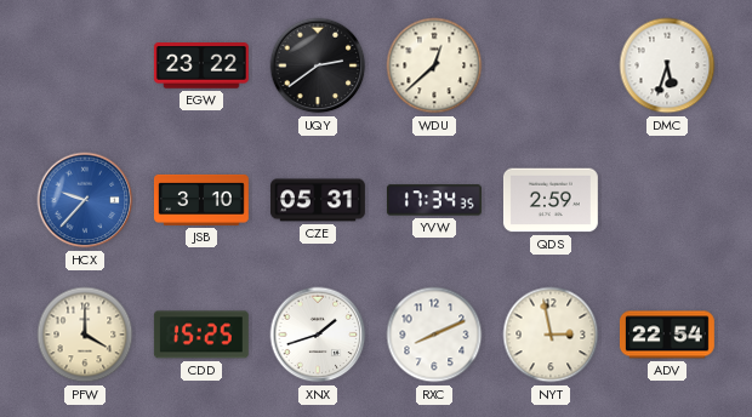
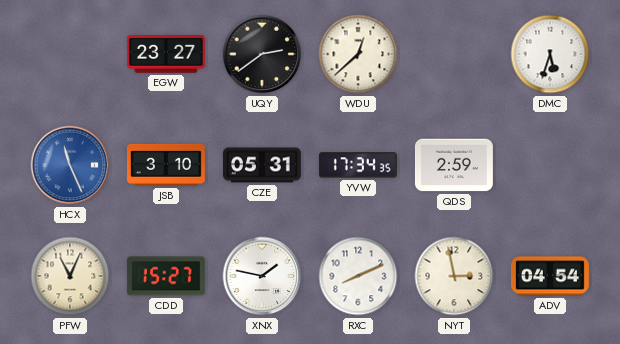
EGW: 23:22 -> 23:27 (166, 55)
HCX: 9:37 -> 11:26 (70, 165)
PFW: 4:00 -> 11:04 (70, 276)
CDD: 15:25 -> 15:27 (166, 276)
XNX: 1:42 -> 1:47 (262, 276)
ADV: 22:54 -> 04:54 (550, 276)
